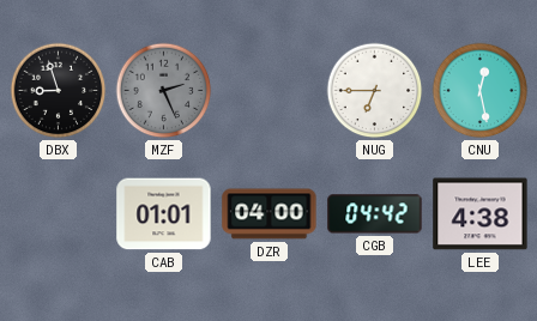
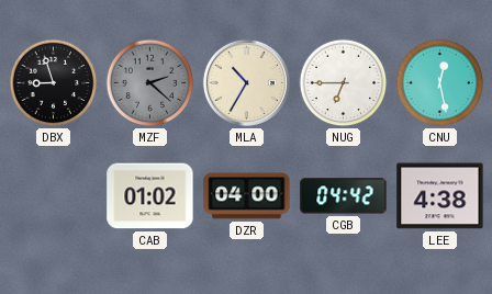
MZF: 2:26 -> 2:22 (150, 83)
MLA: none -> 10:35 (246, 82)
CAB: 01:01 -> 01:02 (150, 196)
